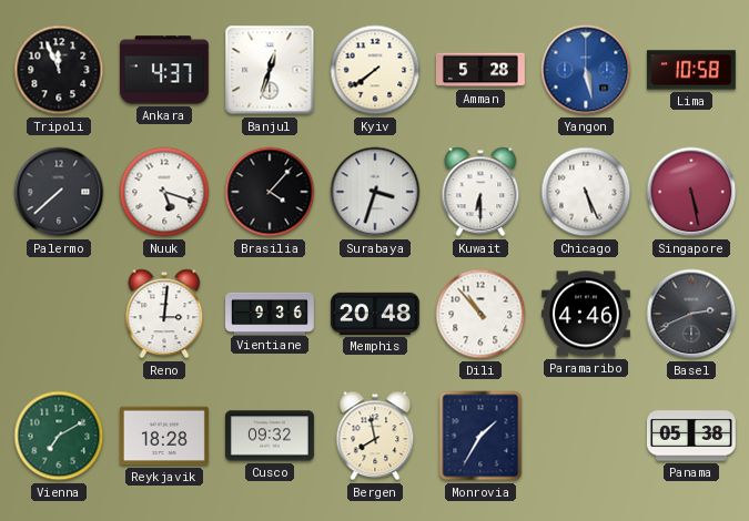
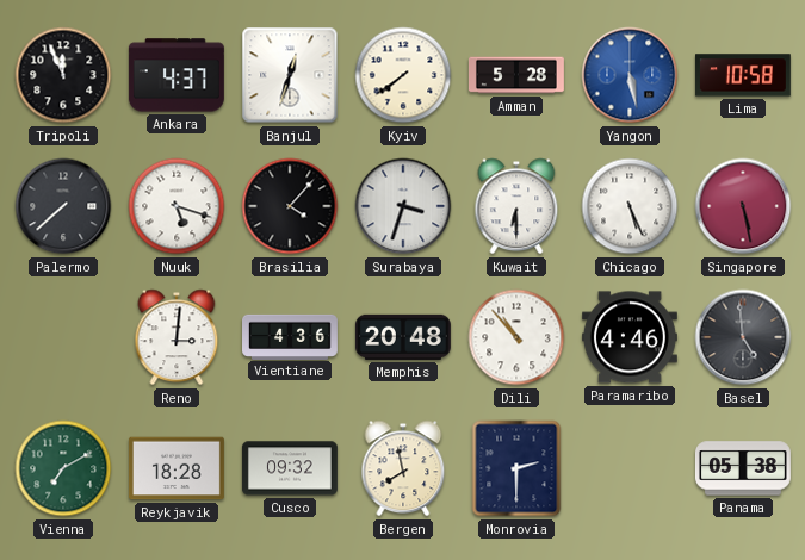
Vientiane: 9:36 -> 4:36 (291, 336)
Basel: 2:41 -> 4:59 (743, 337)
Monrovia: 1:35 -> 2:30 (516, 468)
